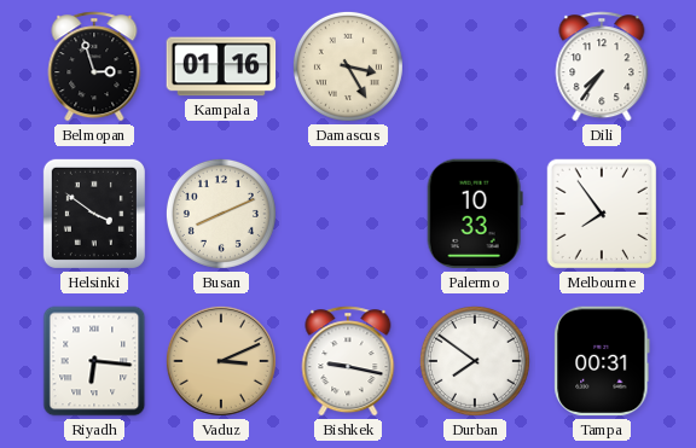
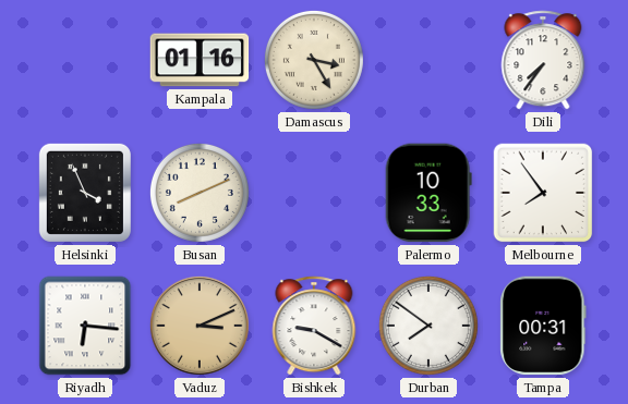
Belmopan: 2:57 -> none (94, 66)
Helsinki: 3:51 -> 3:56 (85, 193)
Bishkek: 9:17 -> 9:20 (314, 326)
